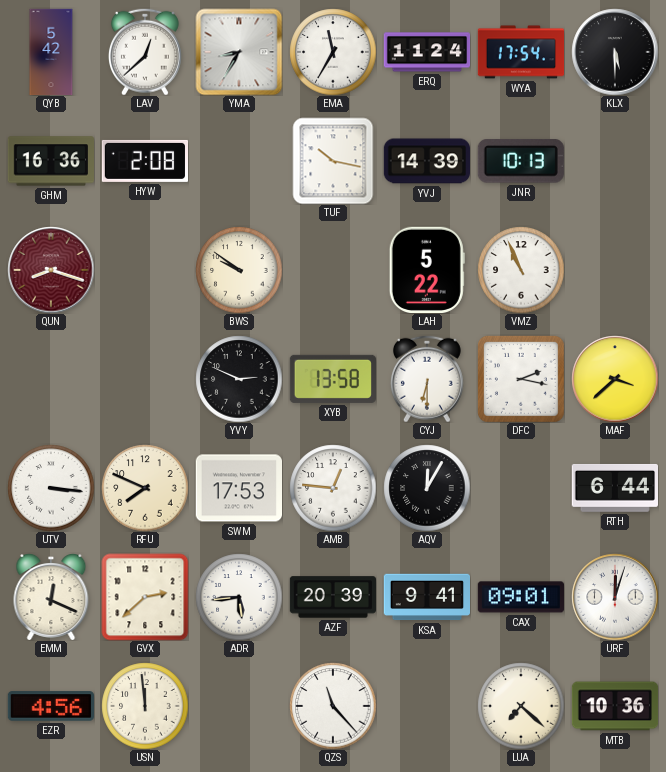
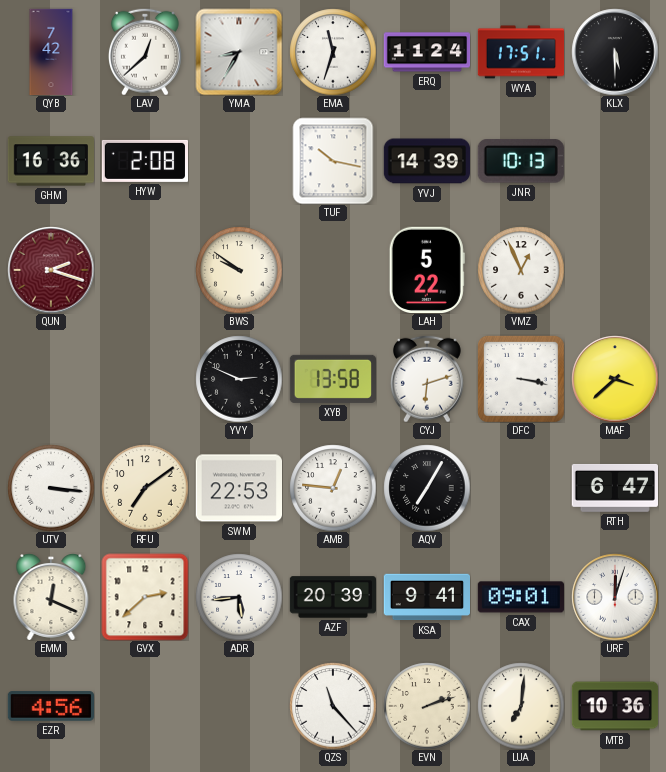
QYB: 5:42 -> 7:42 (51, 52)
EMA: 11:35 -> 11:33 (333, 52)
WYA: 17:54 -> 17:51 (521, 52)
QUN: 8:18 -> 2:18 (51, 270)
VMZ: 10:56 -> 12:56 (521, 270)
CYJ: 6:30 -> 6:12 (427, 379)
DFC: 2:17 -> 3:17 (521, 379)
RFU: 7:49 -> 7:09 (145, 488)
SWM: 17:53 -> 22:53 (238, 488)
AQV: 12:05 -> 7:05 (427, 488)
RTH: 6:44 -> 6:47 (614, 488)
USN: 11:59 -> none (145, 706)
EVN: none -> 2:12 (427, 706)
LUA: 7:22 -> 7:01 (521, 706)
